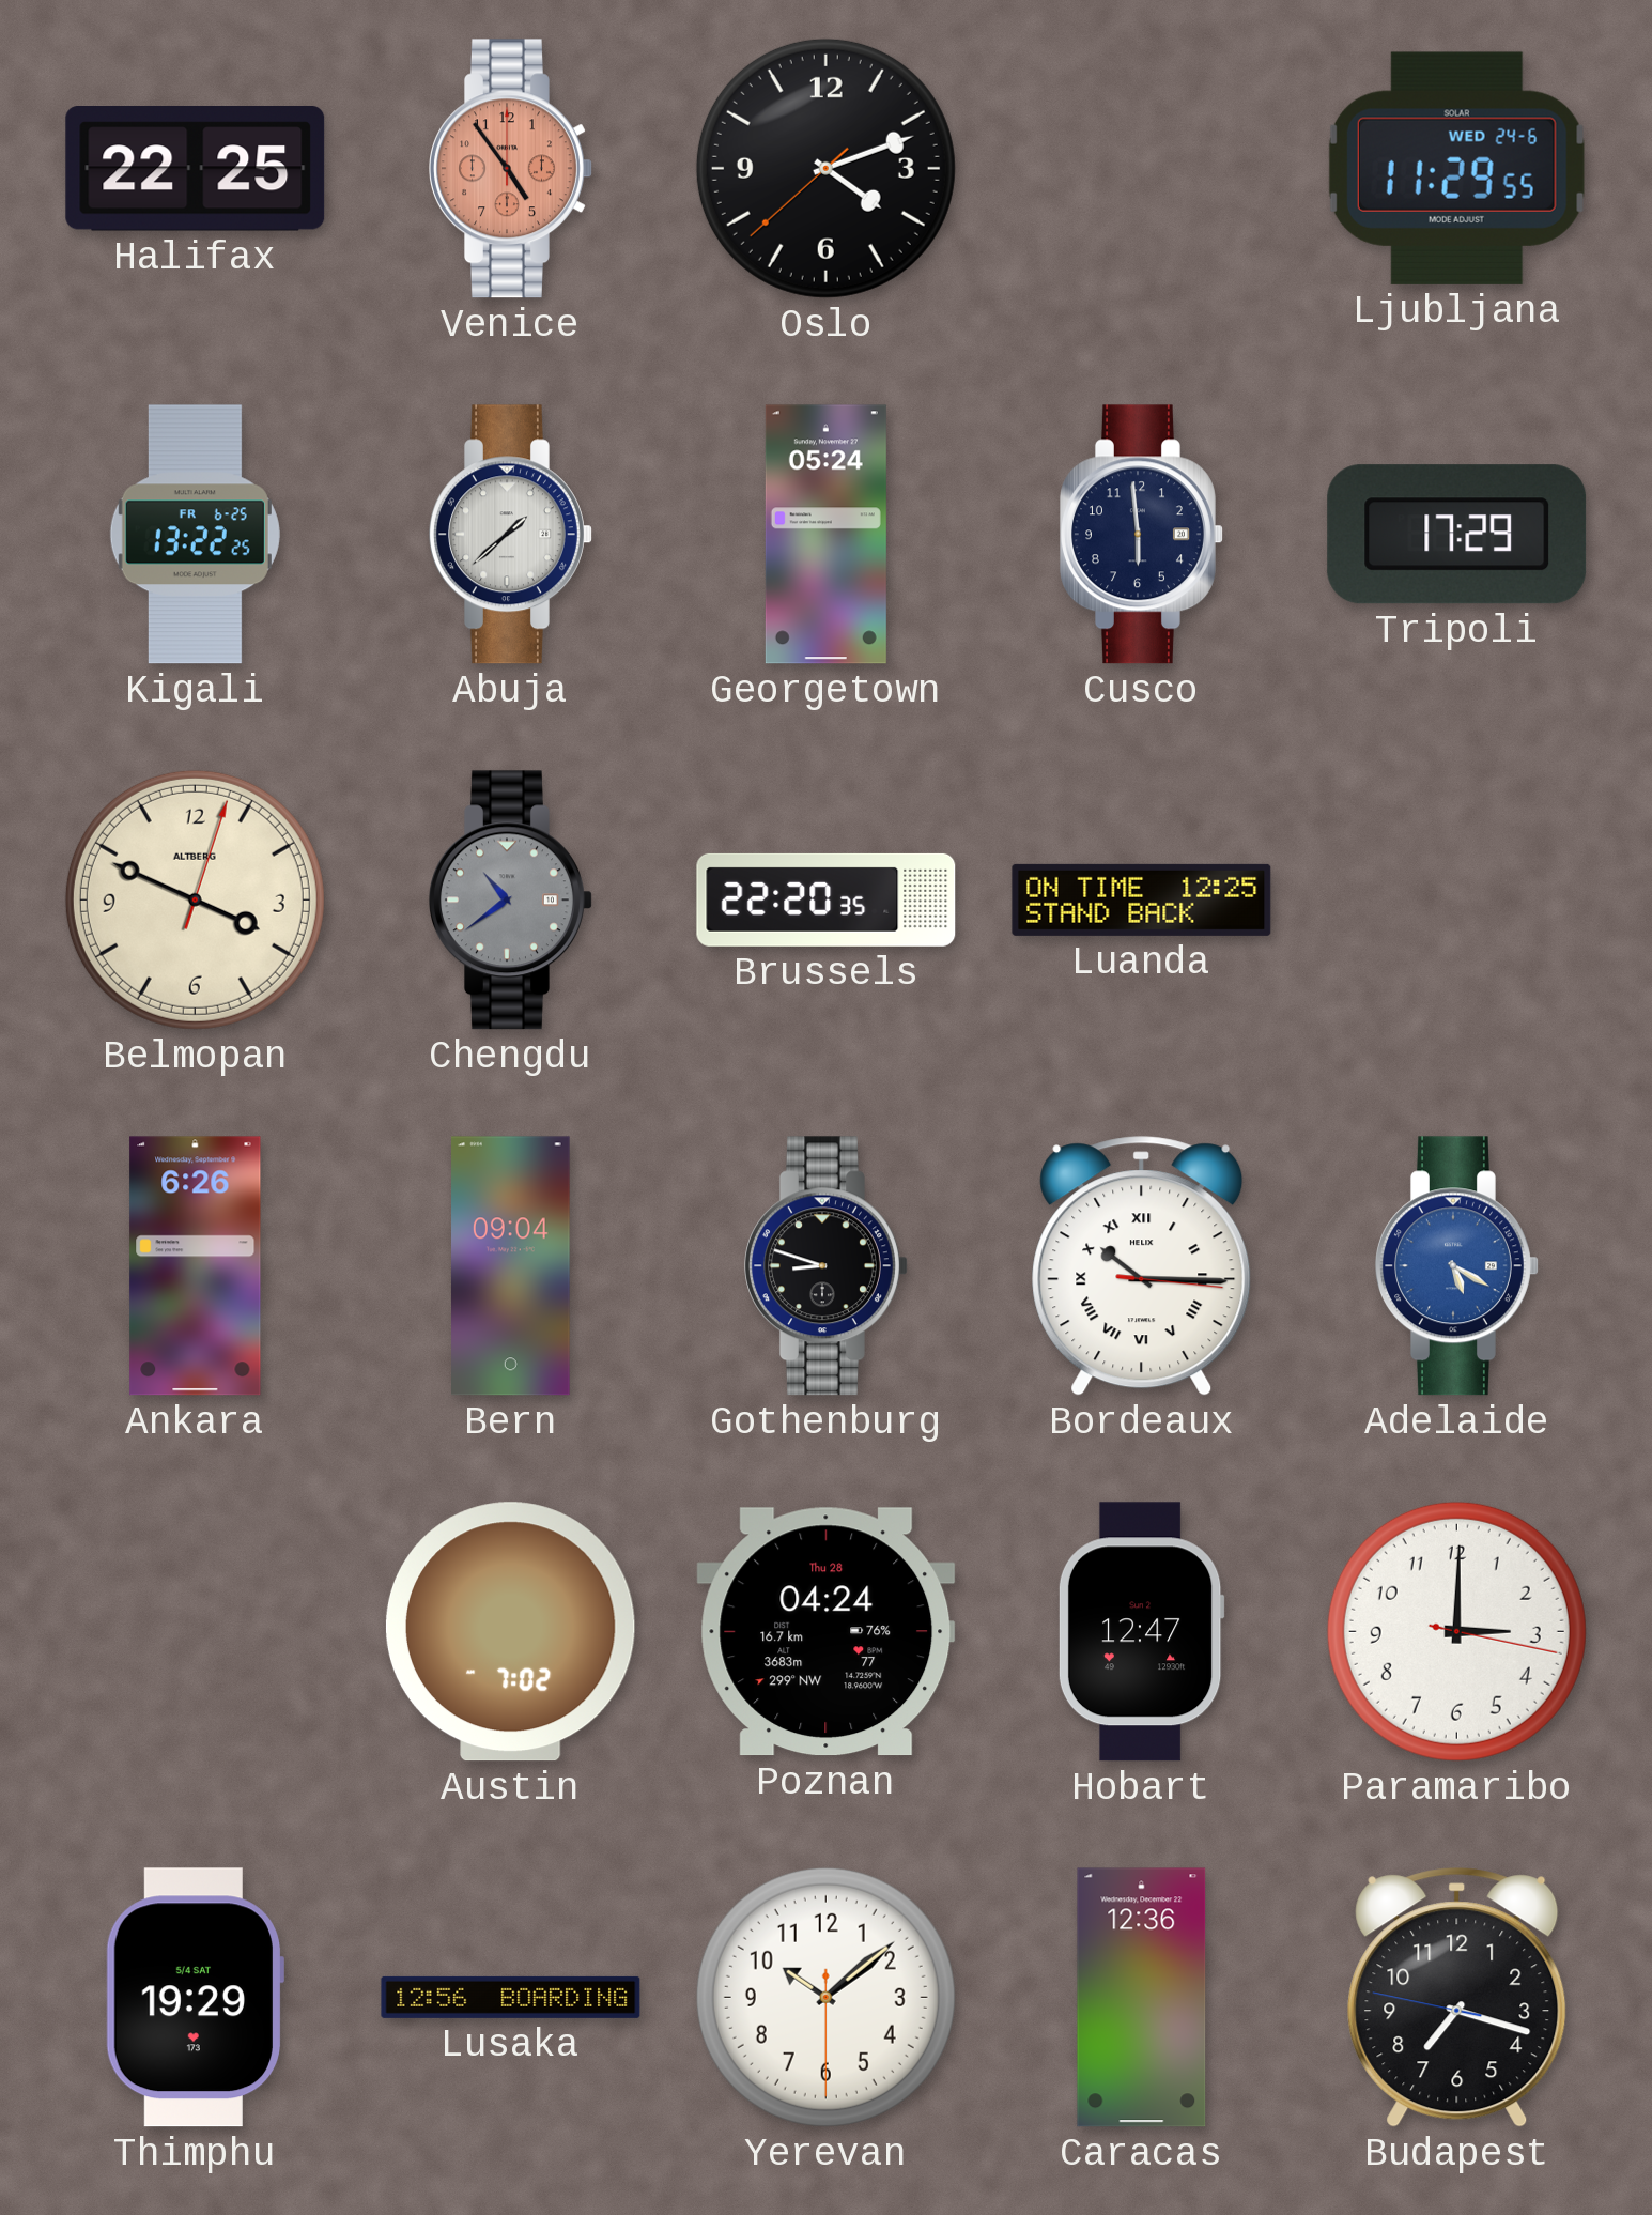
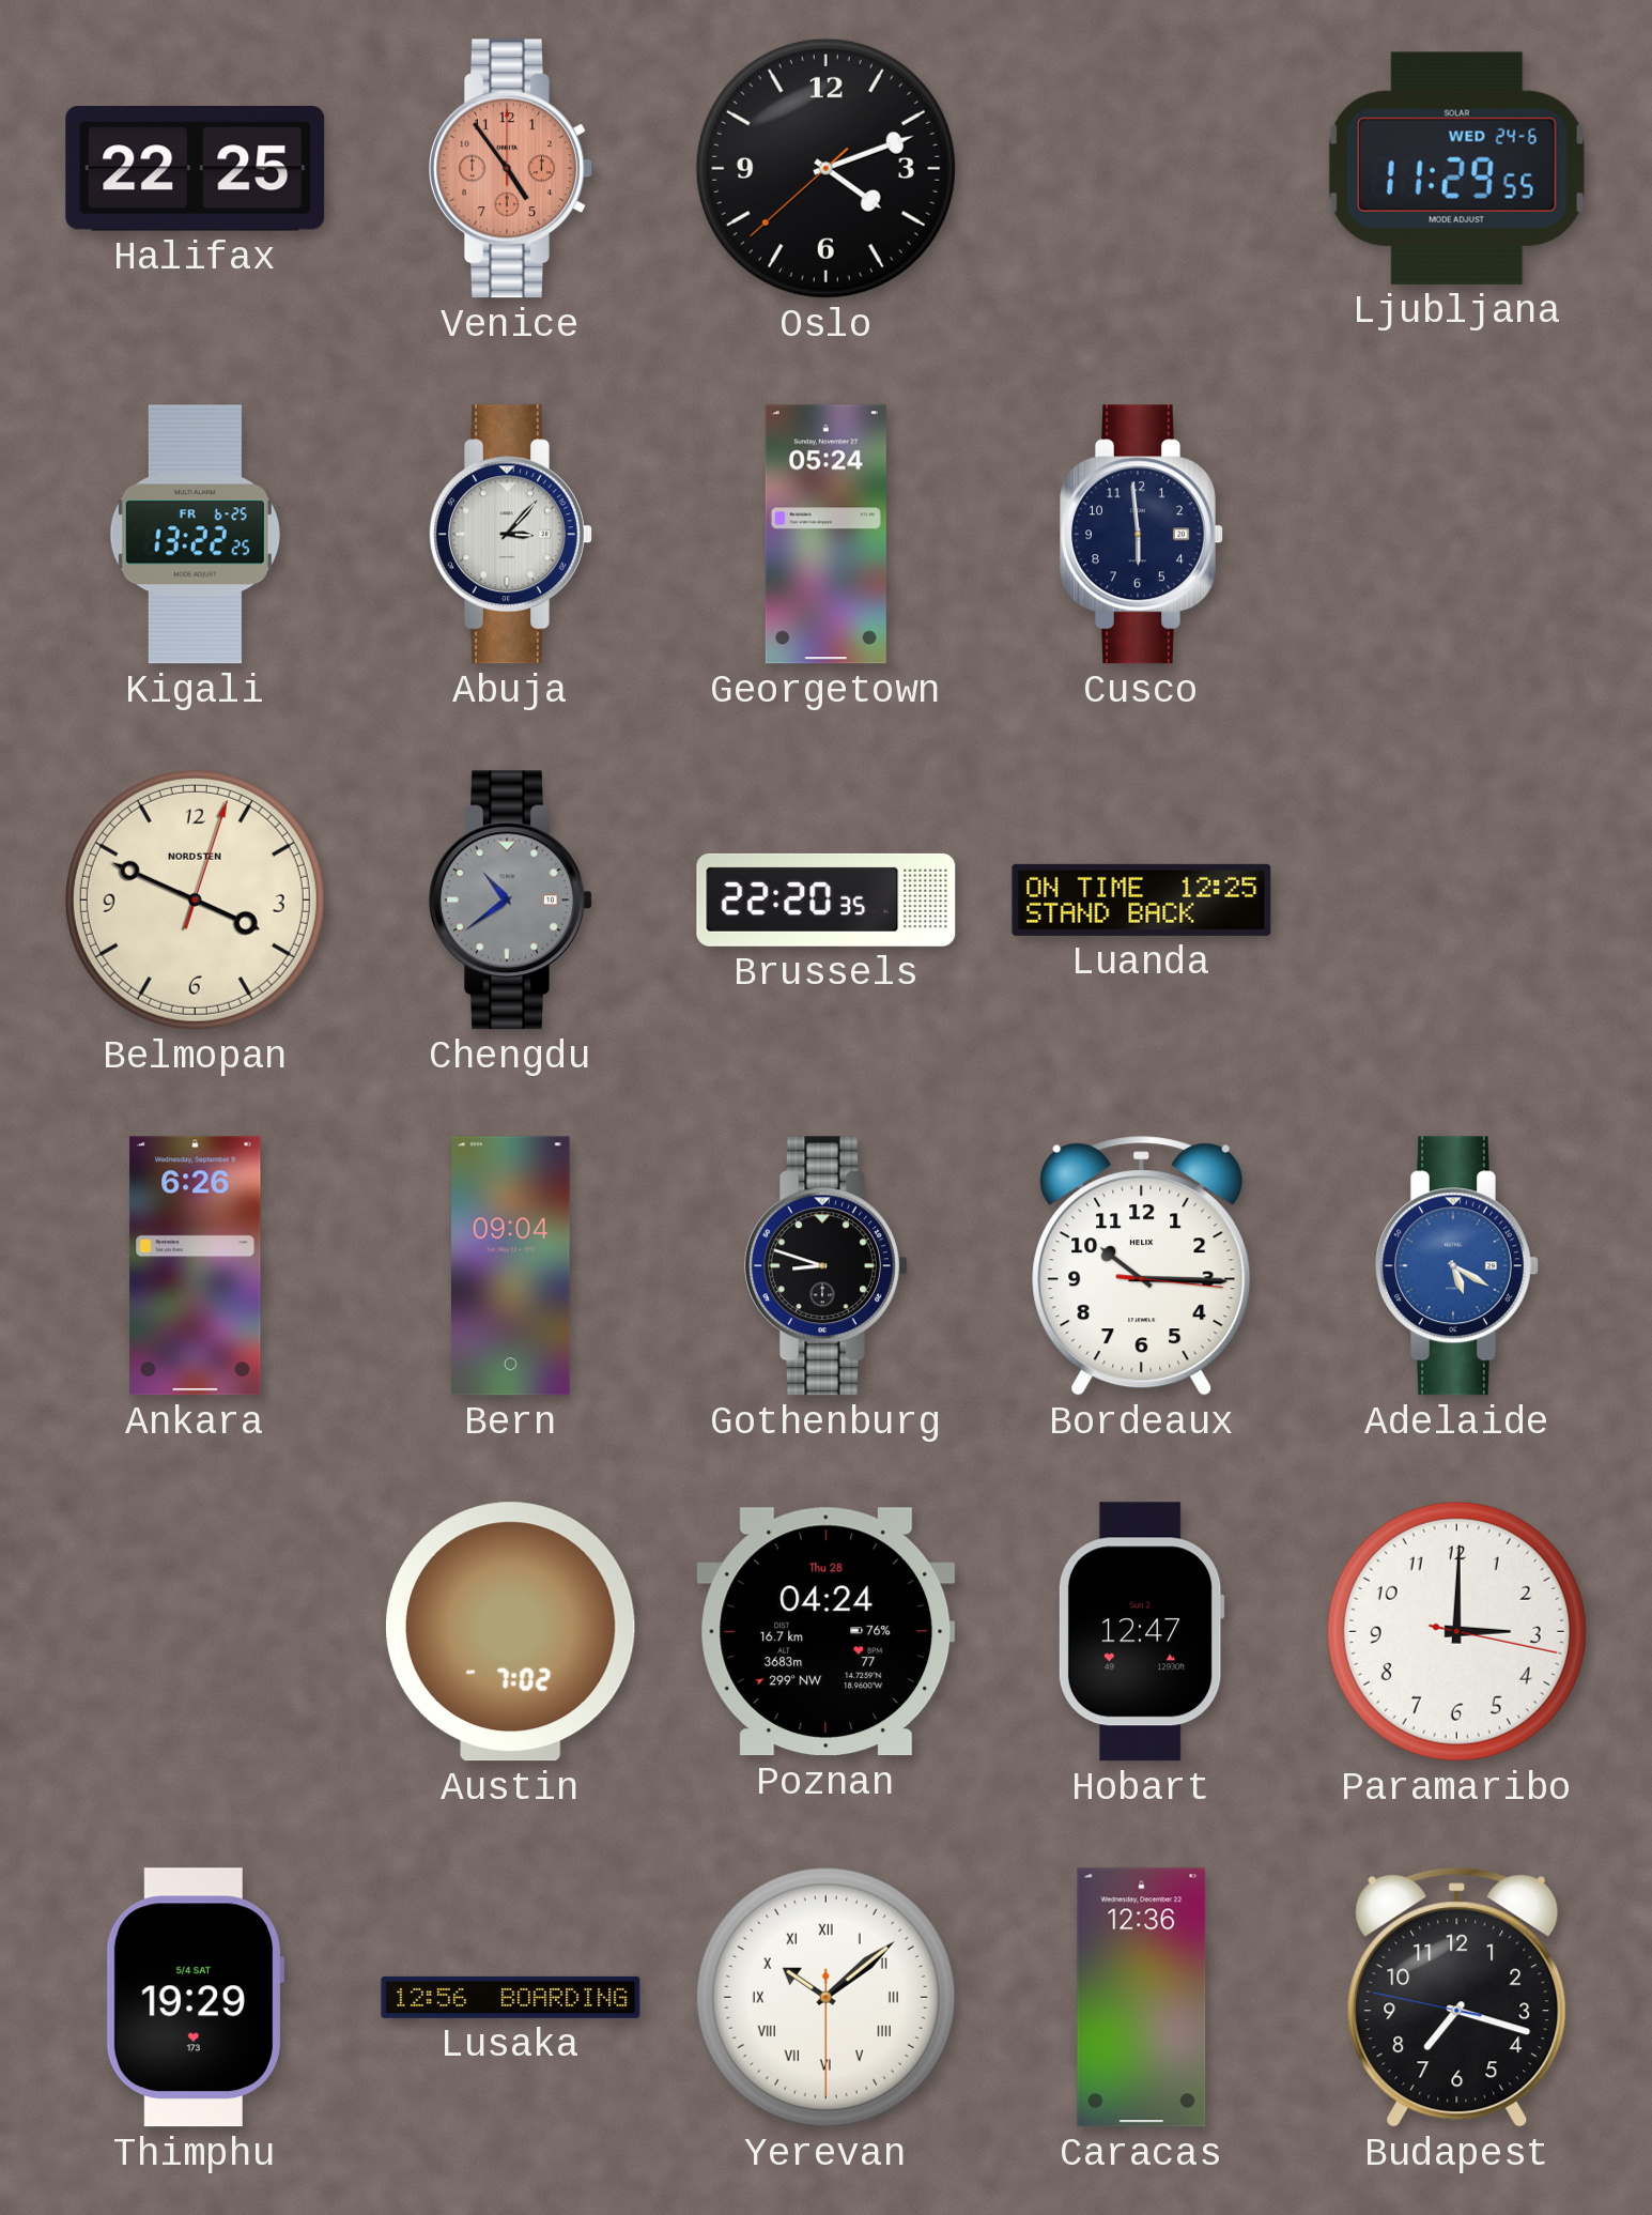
Abuja: 1:38 -> 3:07 (511, 535)
Tripoli: 17:29 -> none (1457, 535)
Belmopan brand: ALTBERG -> NORDSTEN (195, 899)
Bordeaux numerals: Roman -> Arabic (1142, 1266)
Yerevan numerals: Arabic -> Roman (825, 1997)
